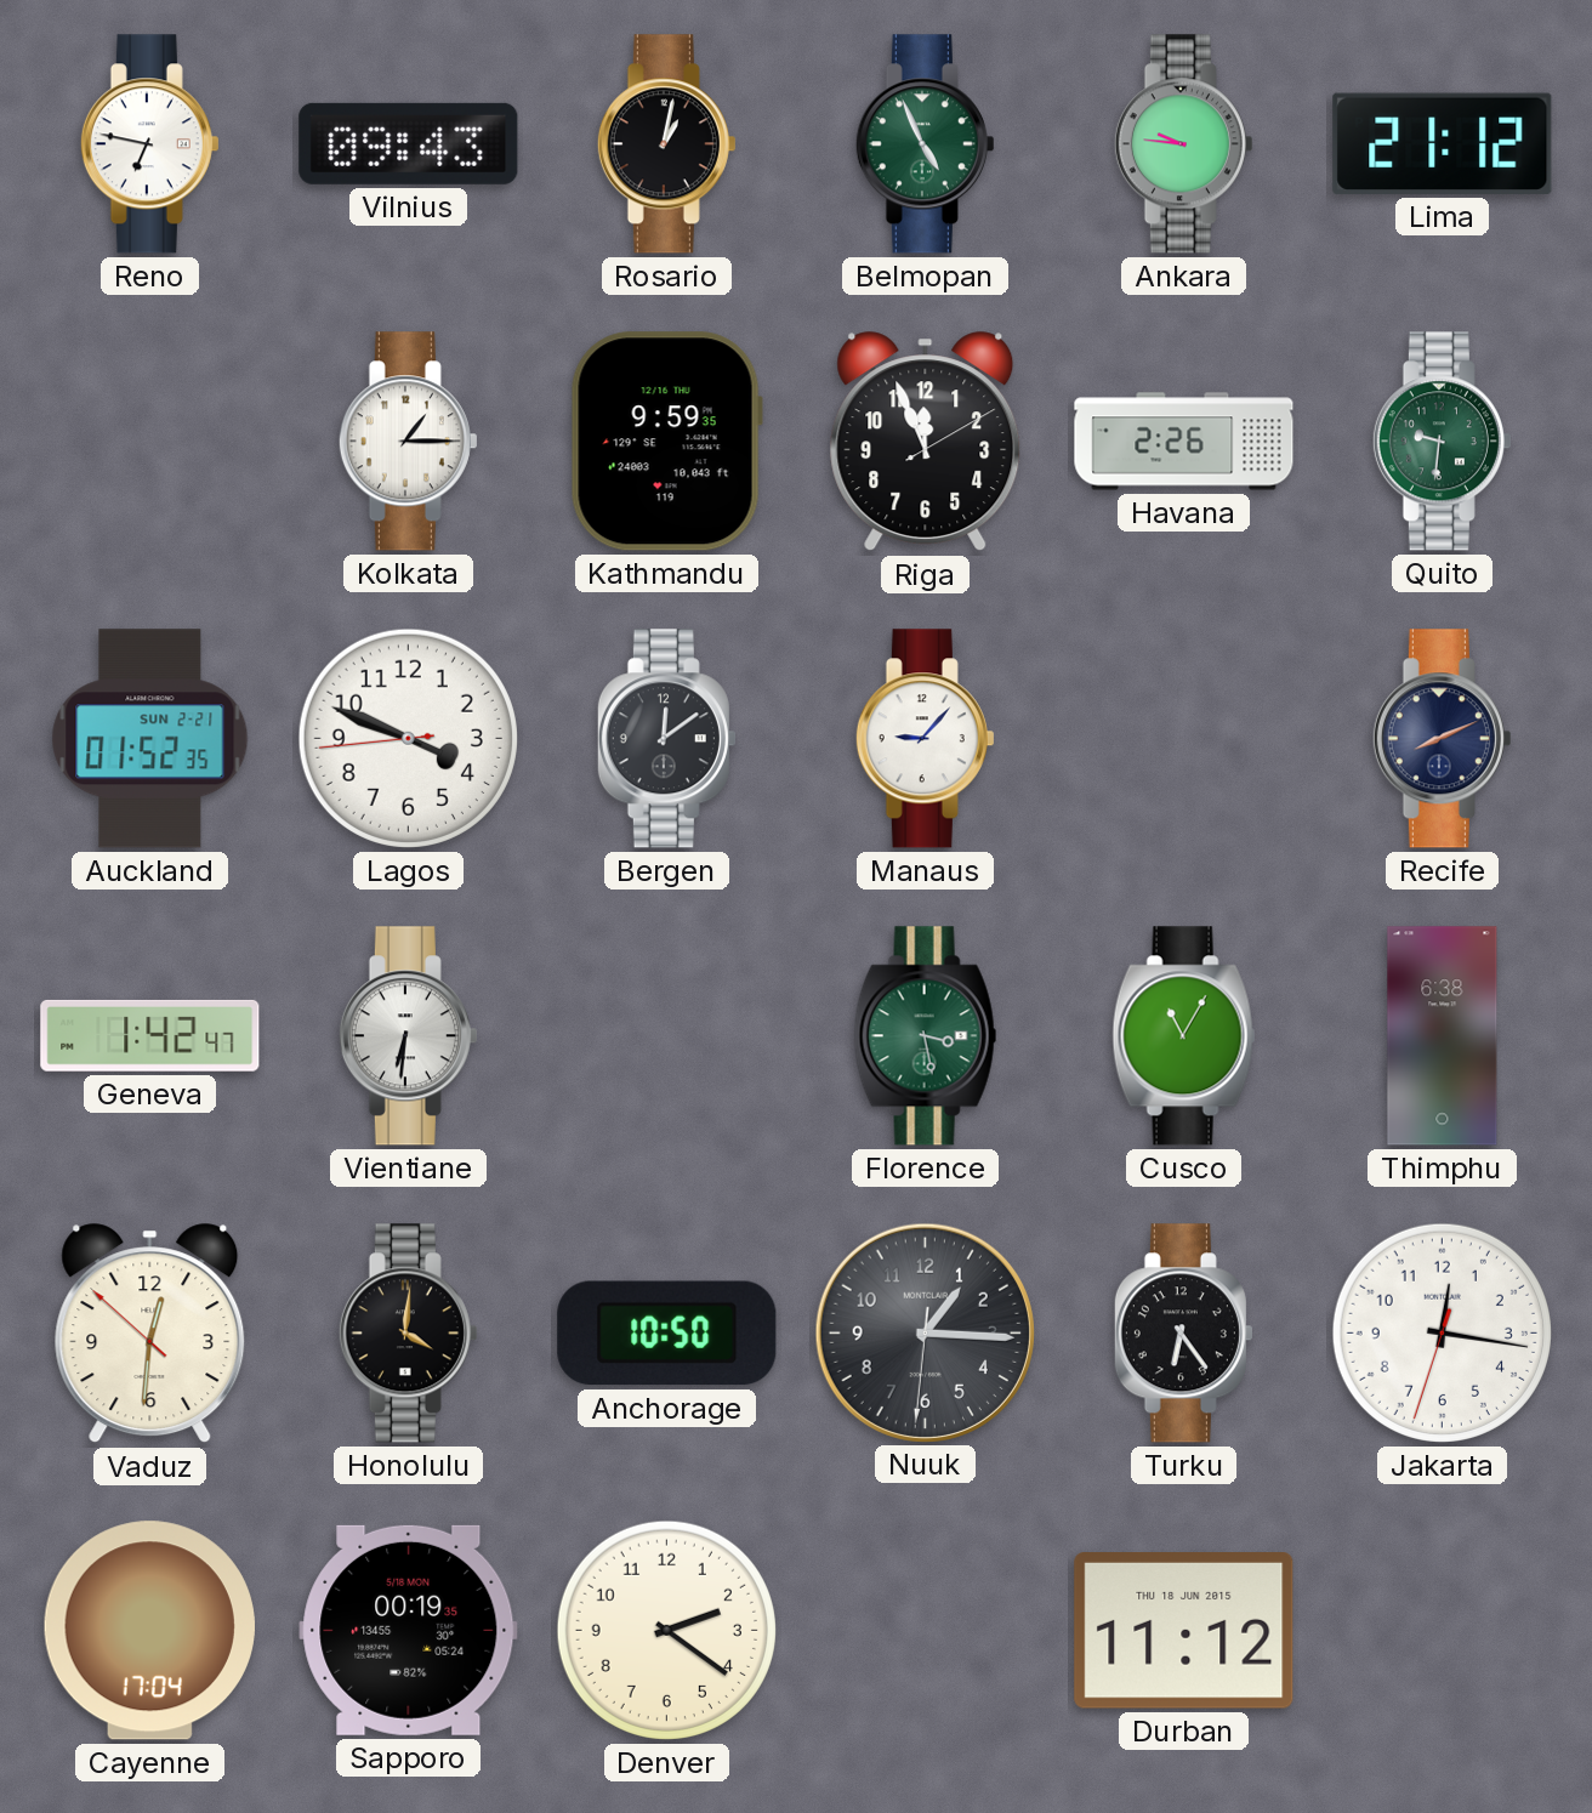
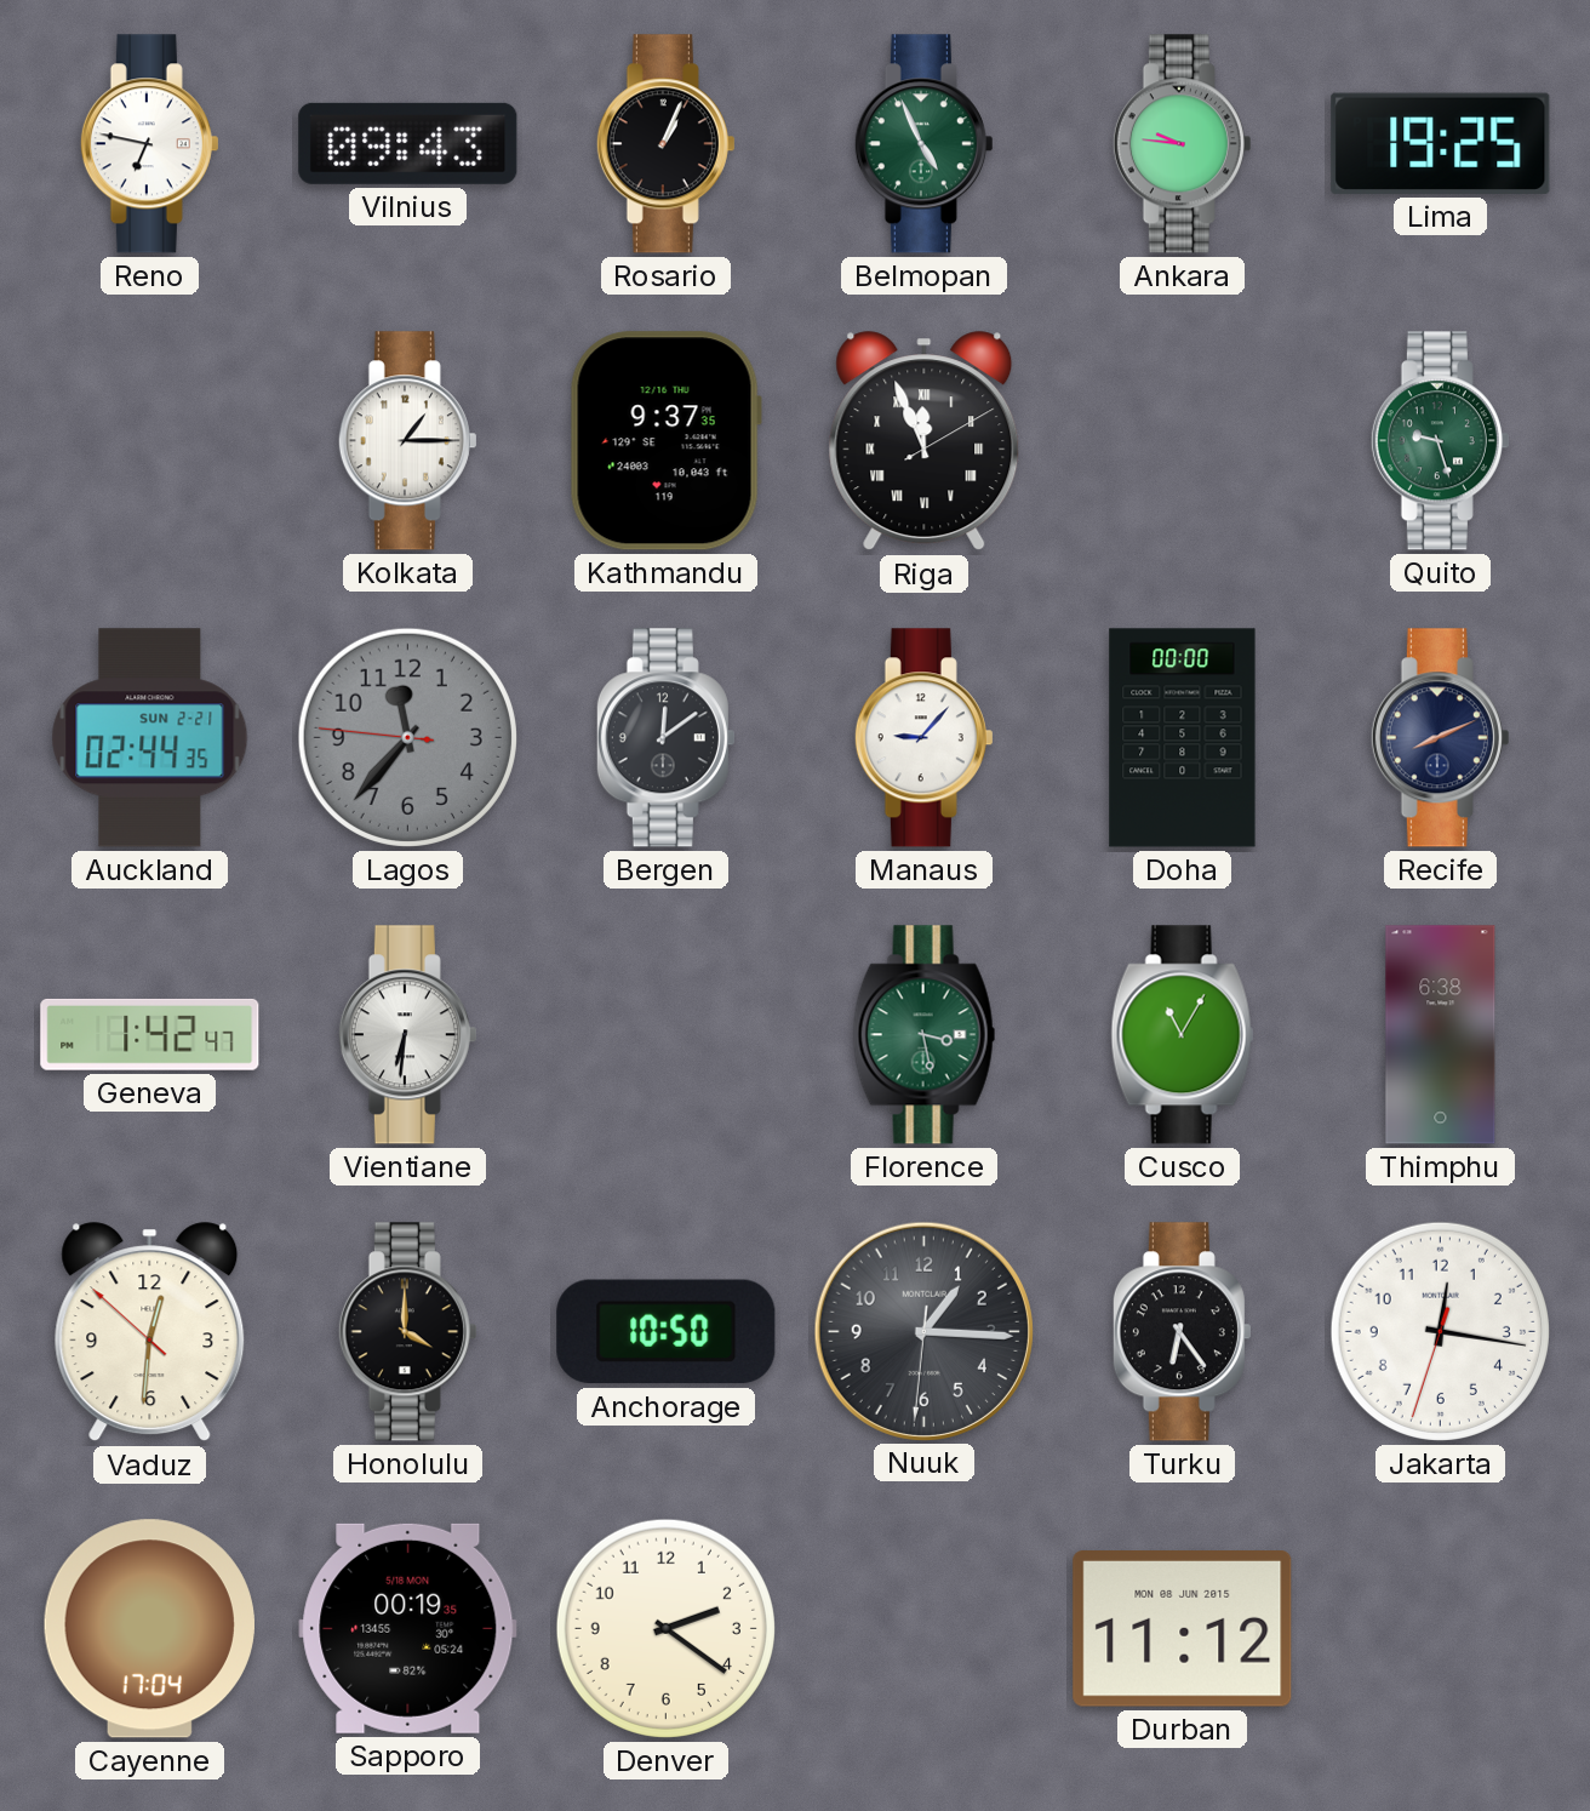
Rosario: 1:02 -> 1:04 (665, 144)
Lima: 21:12 -> 19:25 (1441, 143)
Kathmandu: 9:59 -> 9:37 (665, 441)
Riga numerals: Arabic -> Roman (925, 441)
Havana: 2:26 -> none (1184, 442)
Quito: 9:31 -> 9:27 (1440, 441)
Auckland: 01:52 -> 02:44 (150, 738)
Lagos: 3:48 -> 11:36 (407, 737)
Lagos dial: white -> grey (407, 737)
Doha: none -> 00:00 (1183, 738)
Honolulu: 4:01 -> 4:00 (407, 1332)
Durban date: THU 18 JUN 2015 -> MON 08 JUN 2015 (1183, 1629)
